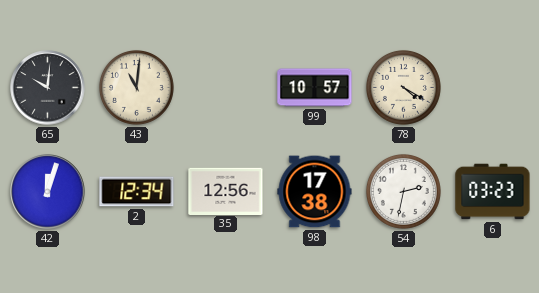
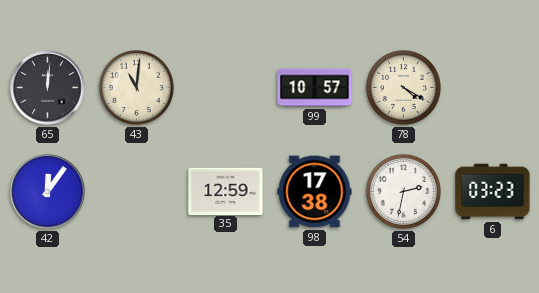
65: 10:01 -> 12:01 (48, 88)
42: 12:03 -> 12:06 (48, 192)
2: 12:34 -> none (137, 192)
35: 12:56 -> 12:59 (226, 191)
